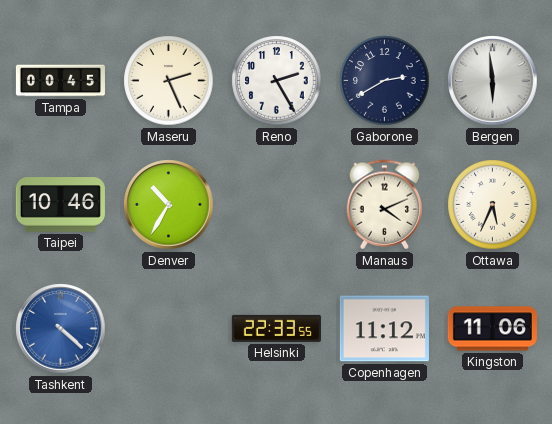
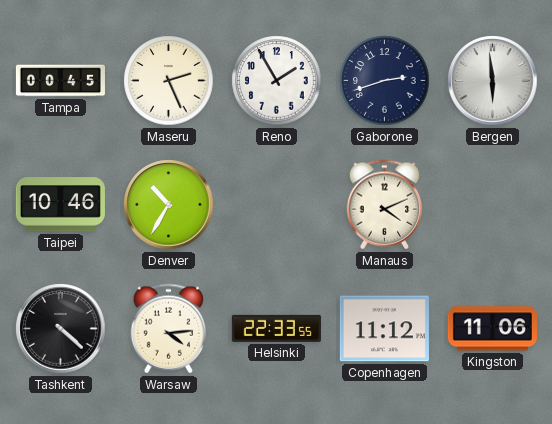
Reno: 2:25 -> 1:55 (277, 81)
Gaborone: 2:40 -> 2:42 (385, 81)
Ottawa: 5:34 -> none (493, 205)
Tashkent dial: blue -> black (61, 329)
Warsaw: none -> 4:14 (169, 329)
